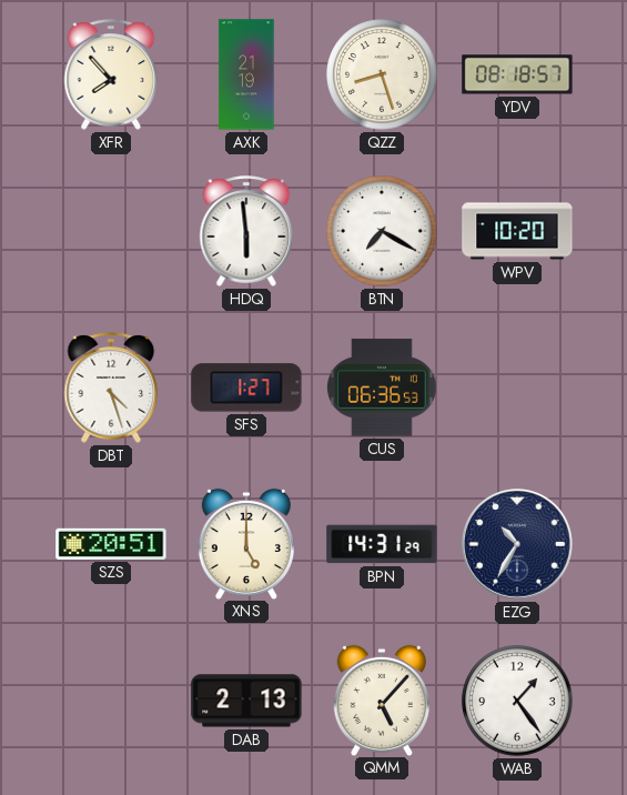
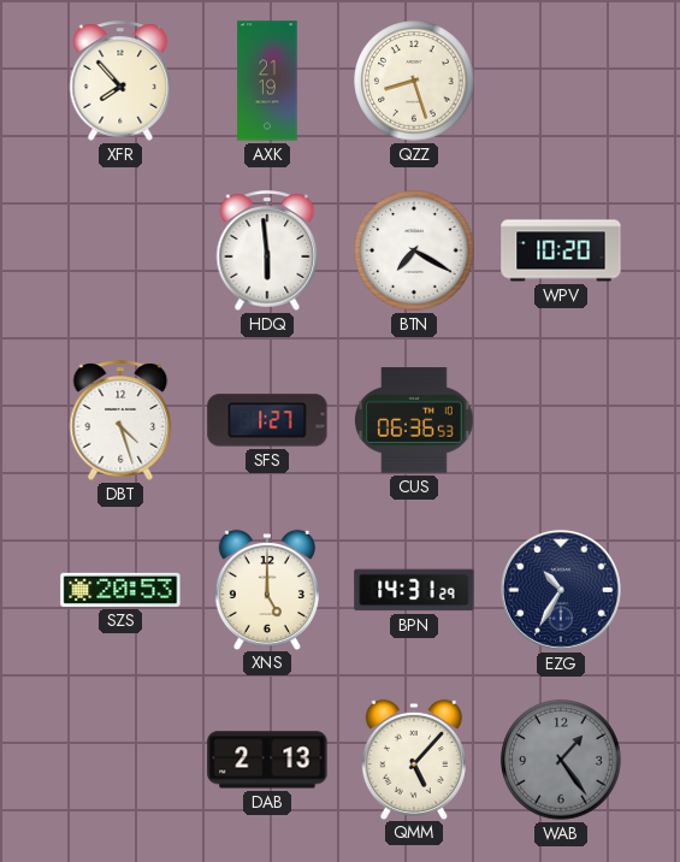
YDV: 08:18 -> none (517, 74)
SZS: 20:51 -> 20:53 (120, 590)
WAB dial: white -> grey (561, 760)
